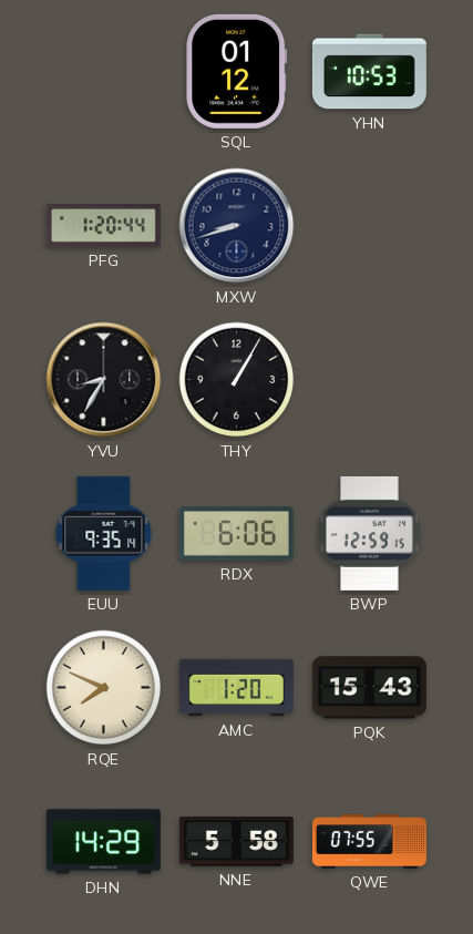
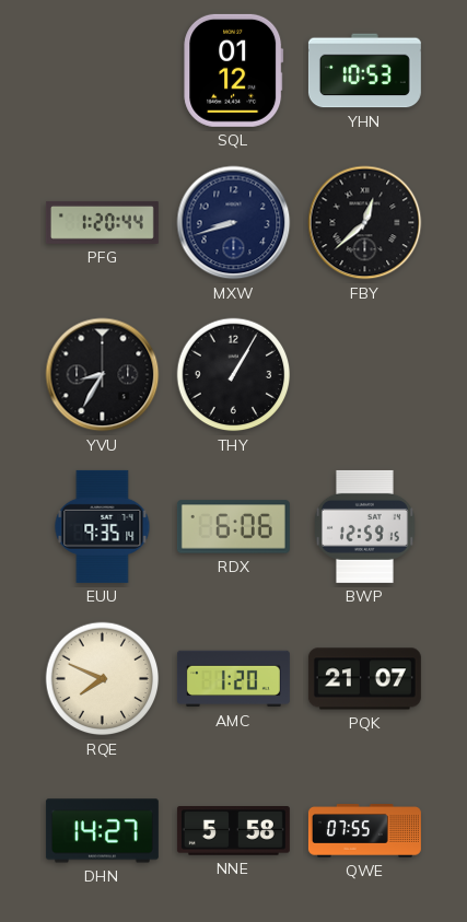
FBY: none -> 12:38 (365, 223)
PQK: 15:43 -> 21:07 (364, 679)
DHN: 14:29 -> 14:27 (102, 831)
